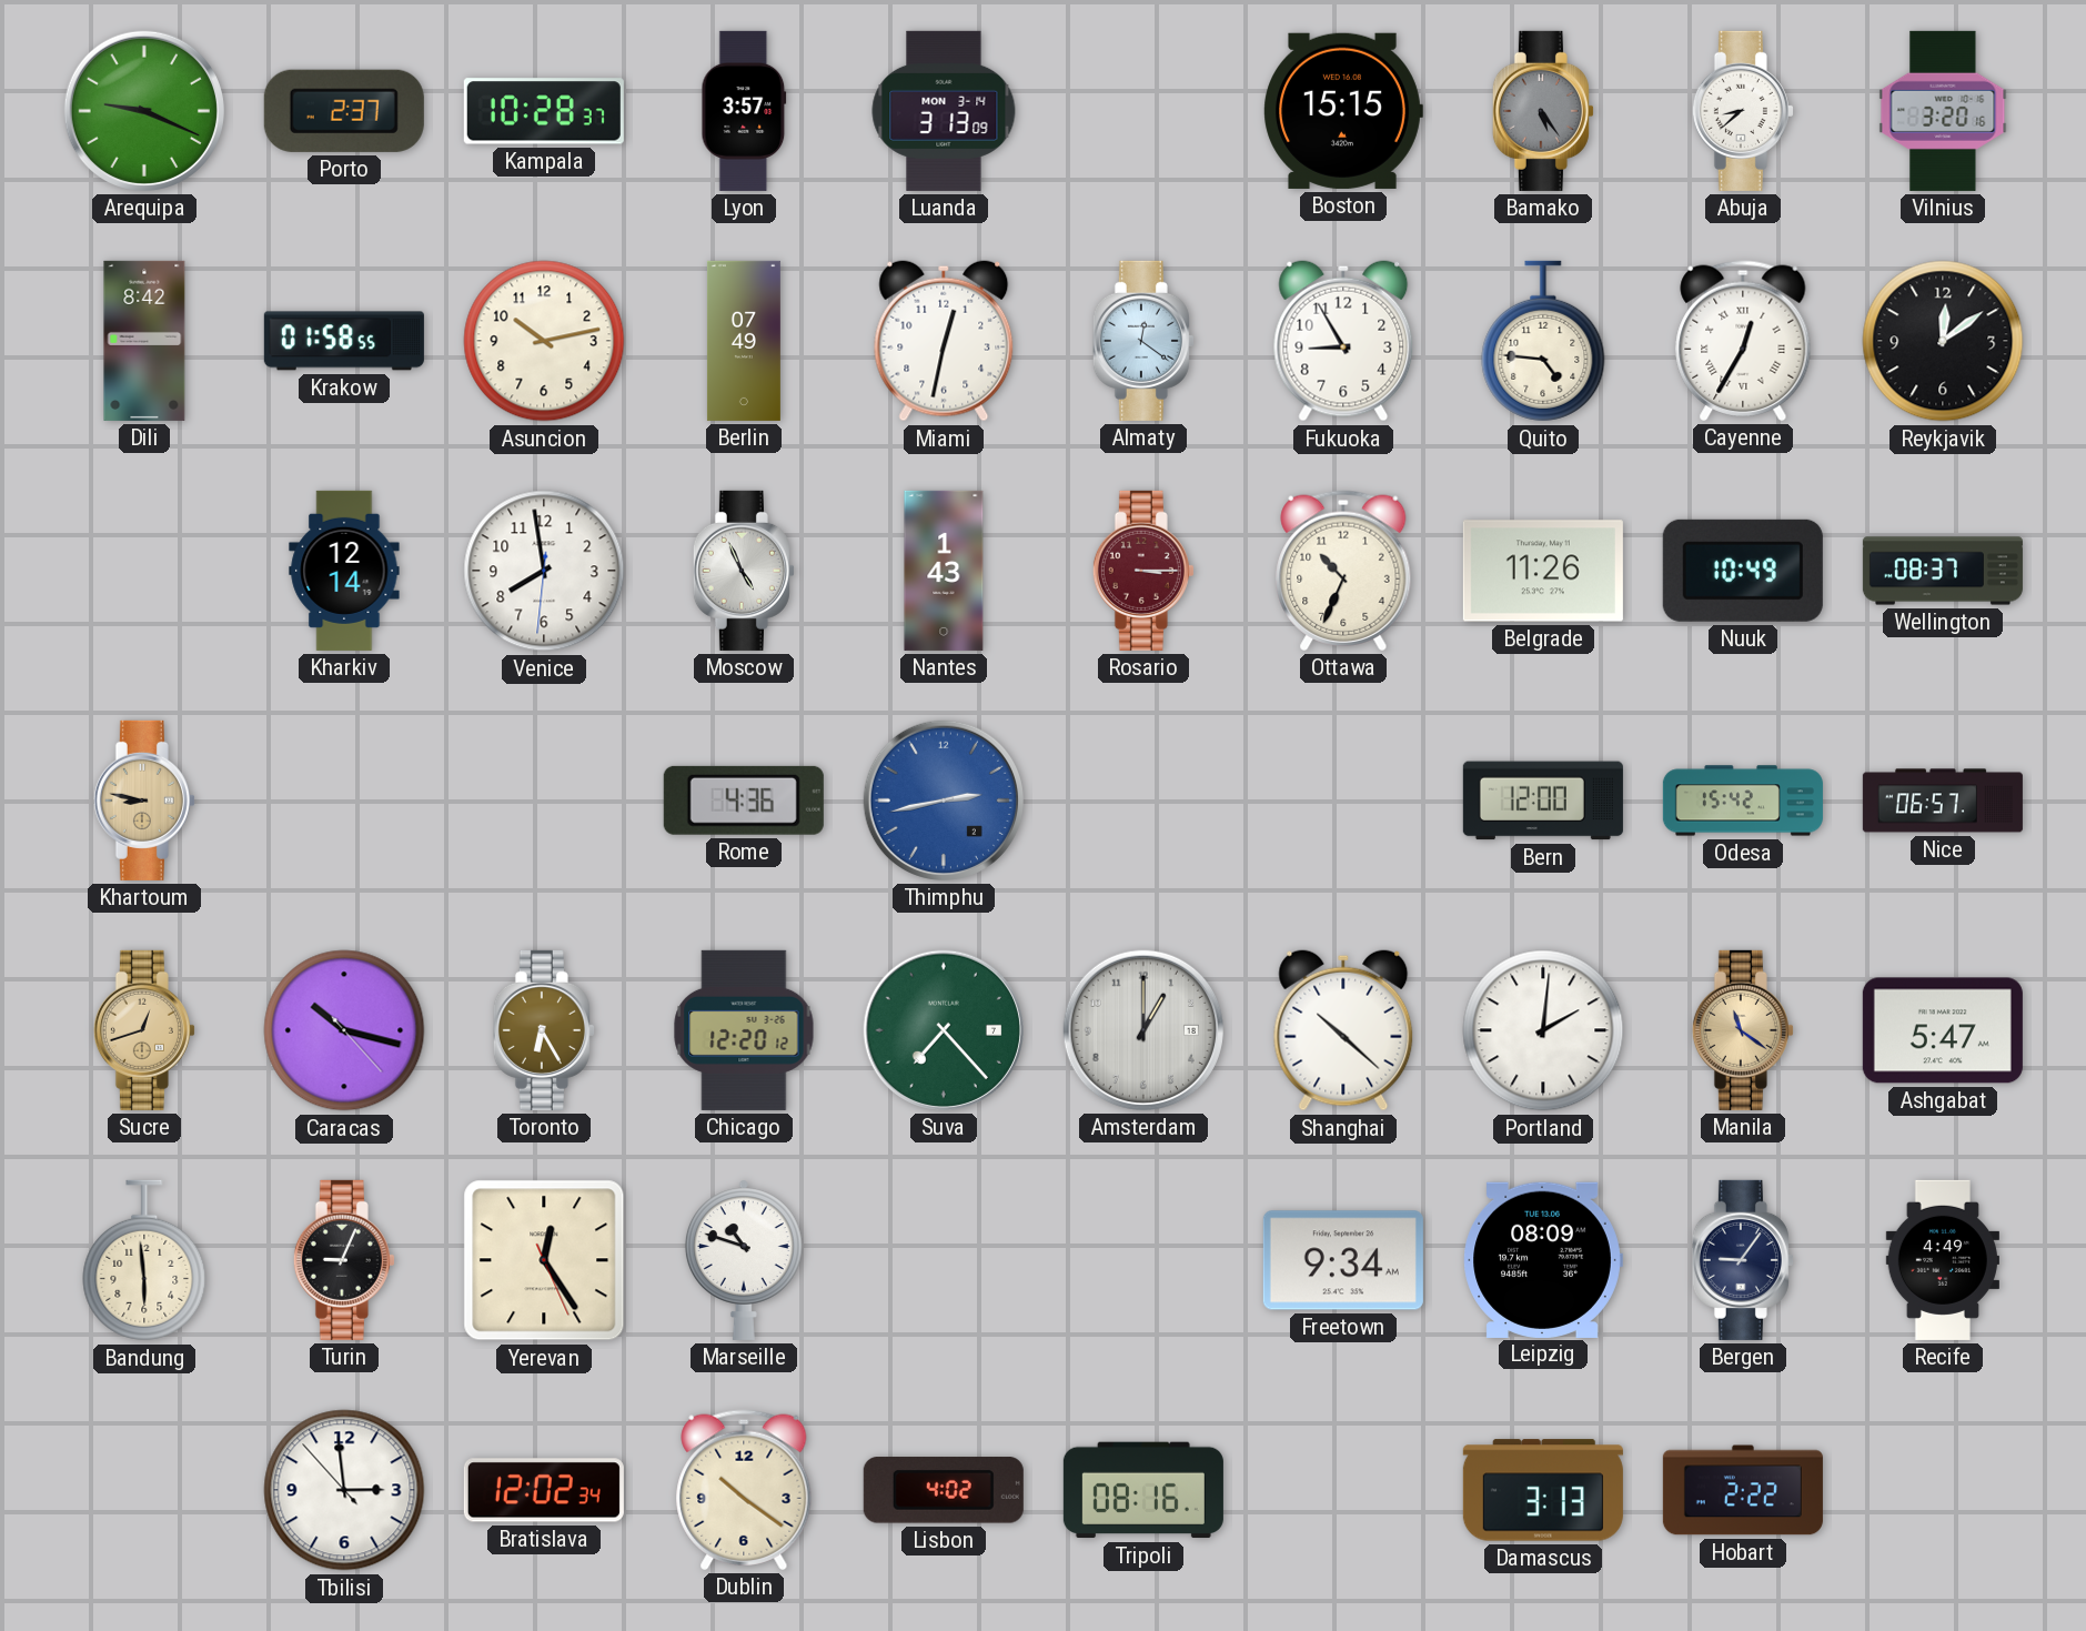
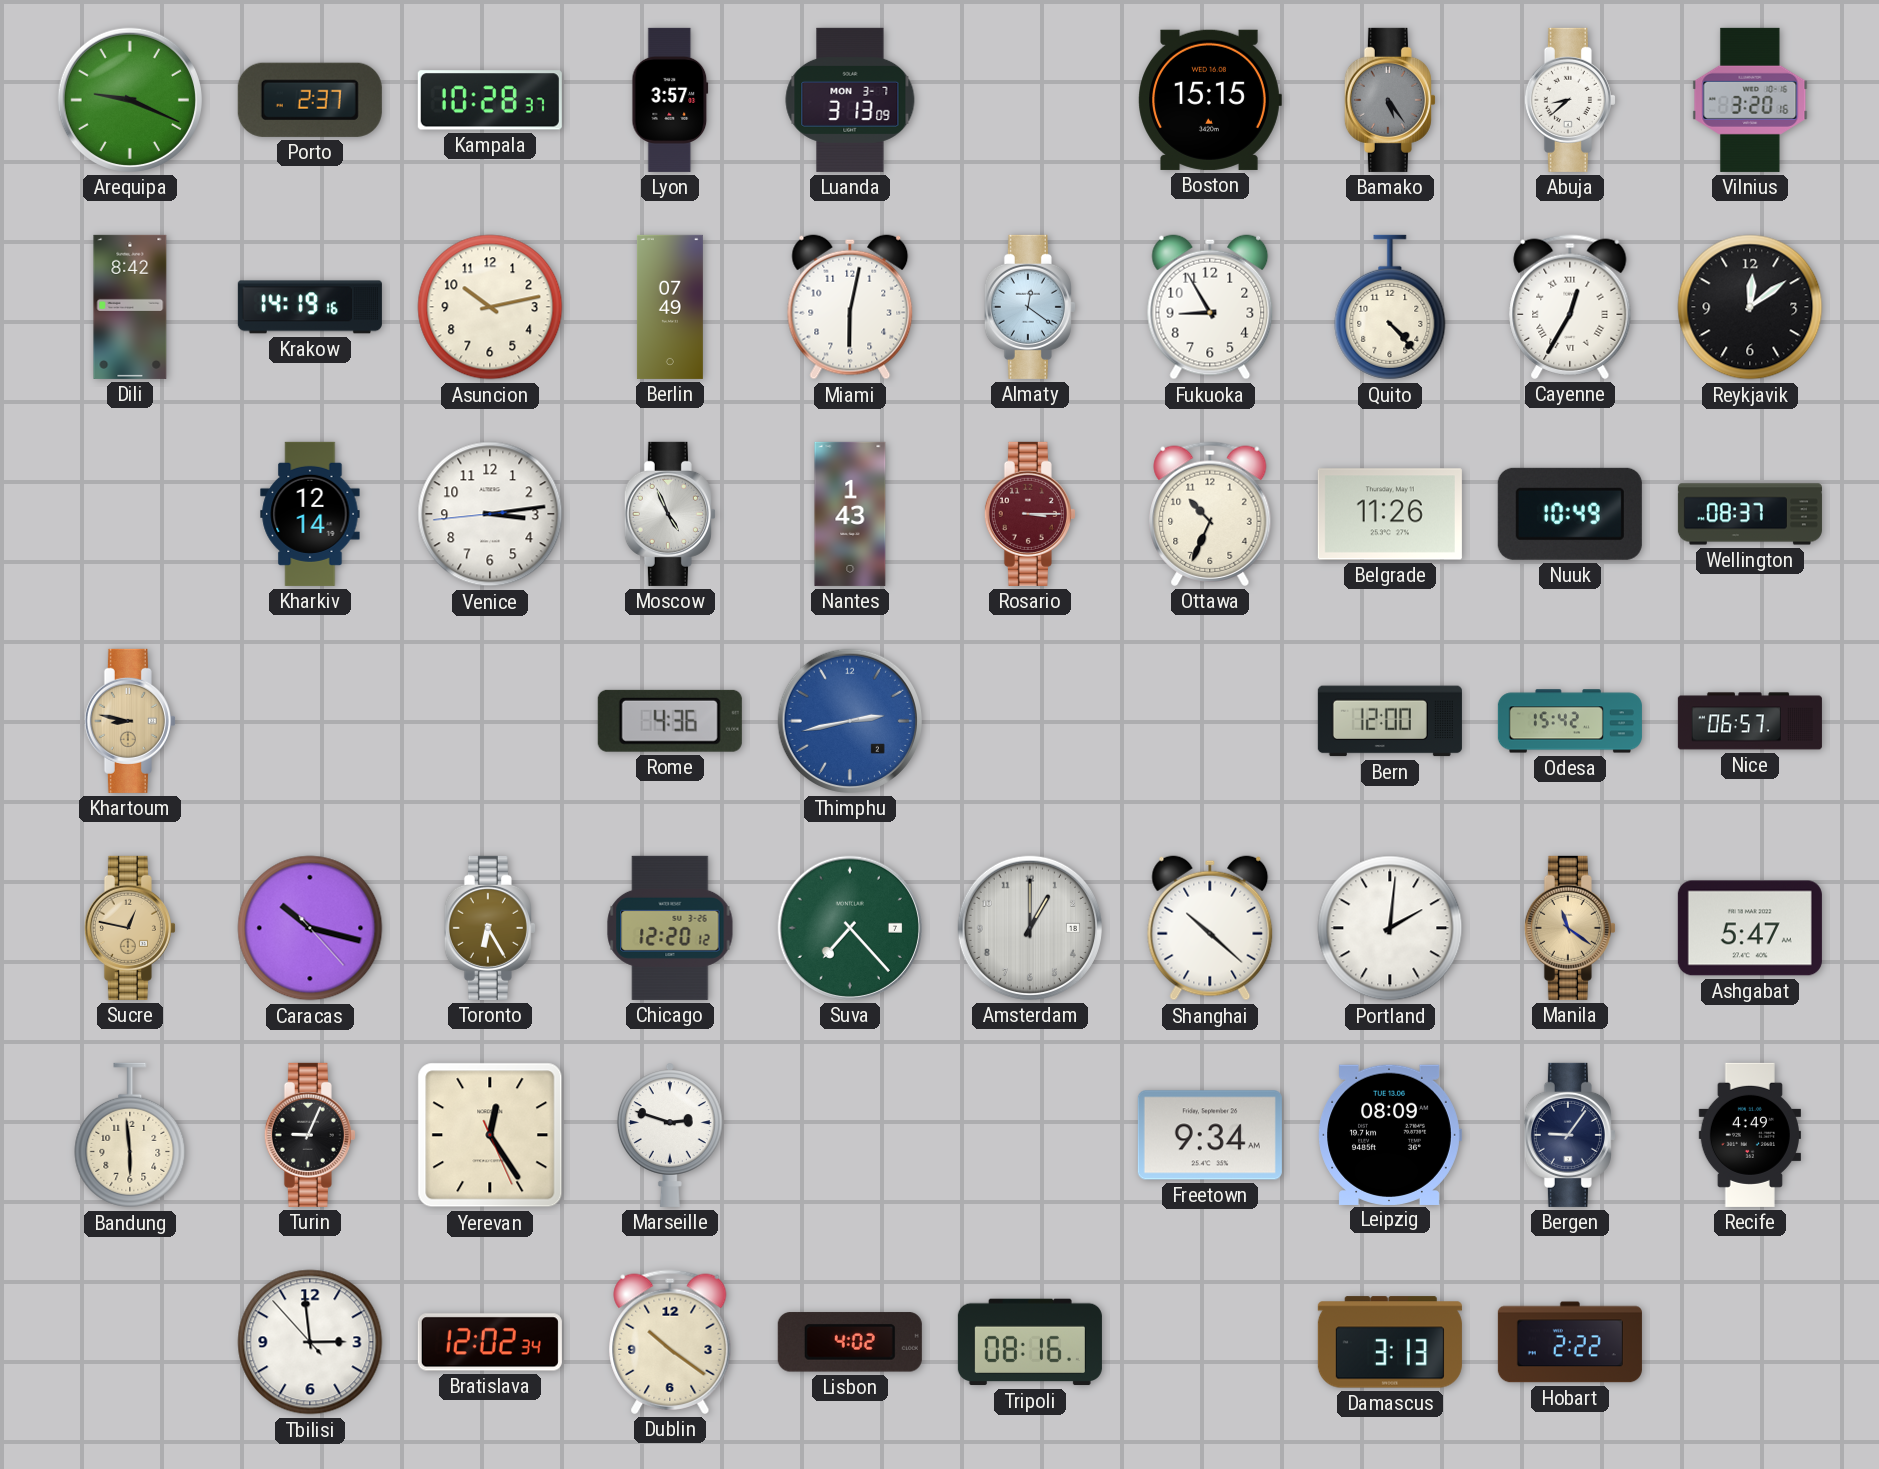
Luanda date: MON 3-14 -> MON 3-7 (850, 100)
Krakow: 01:58 -> 14:19 (310, 307)
Miami: 12:32 -> 6:02 (850, 307)
Quito: 4:46 -> 4:23 (1390, 307)
Venice: 7:58 -> 3:13 (490, 514)
Sucre: 12:42 -> 12:47 (130, 928)
Marseille: 10:48 -> 2:48 (670, 1135)
